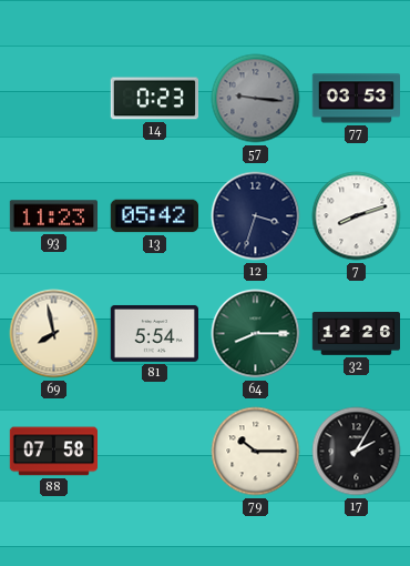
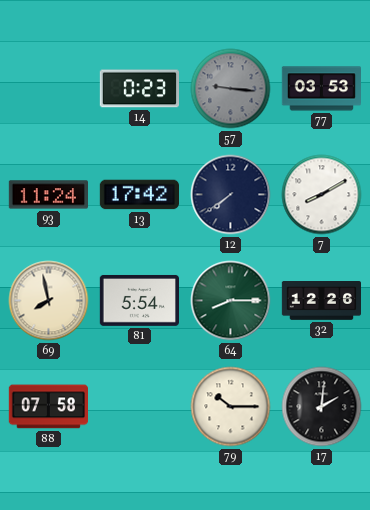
93: 11:23 -> 11:24 (48, 195)
13: 05:42 -> 17:42 (139, 195)
12: 3:33 -> 7:39 (231, 195)
7: 8:12 -> 8:10 (322, 195)
17: 2:05 -> 2:01 (322, 407)
